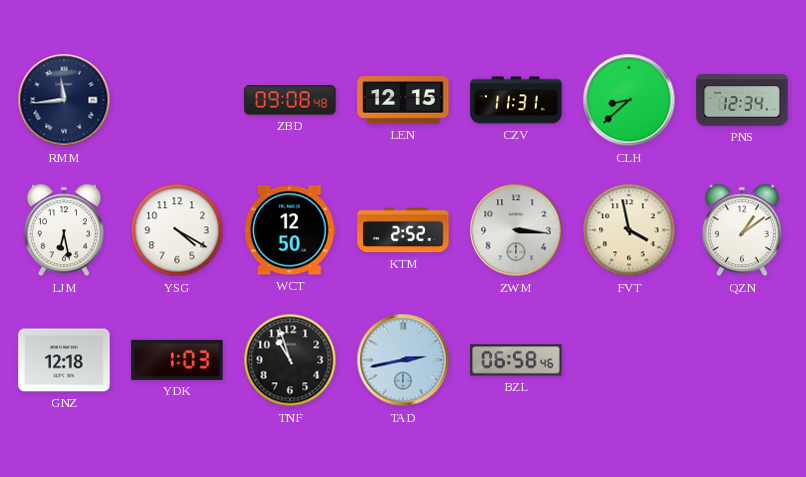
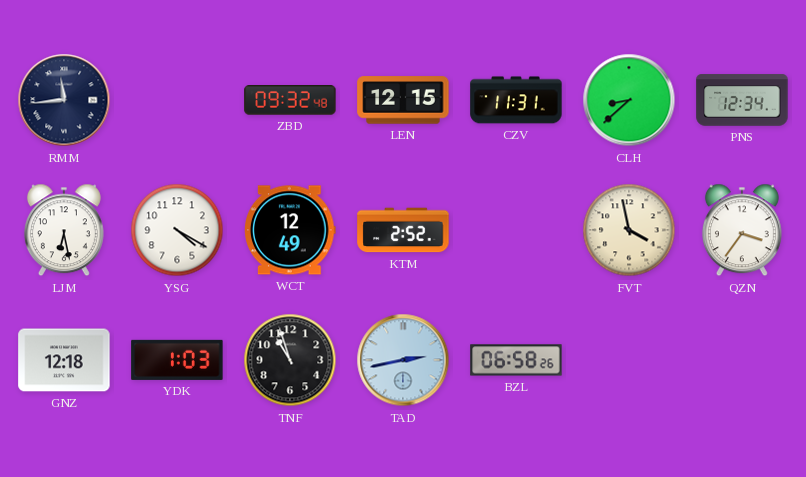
ZBD: 09:08 -> 09:32 (290, 100)
WCT: 12:50 -> 12:49 (291, 230)
ZWM: 3:16 -> none (516, 230)
QZN: 1:09 -> 3:36 (742, 230)
BZL: 06:58:46 -> 06:58:26 (516, 360)
